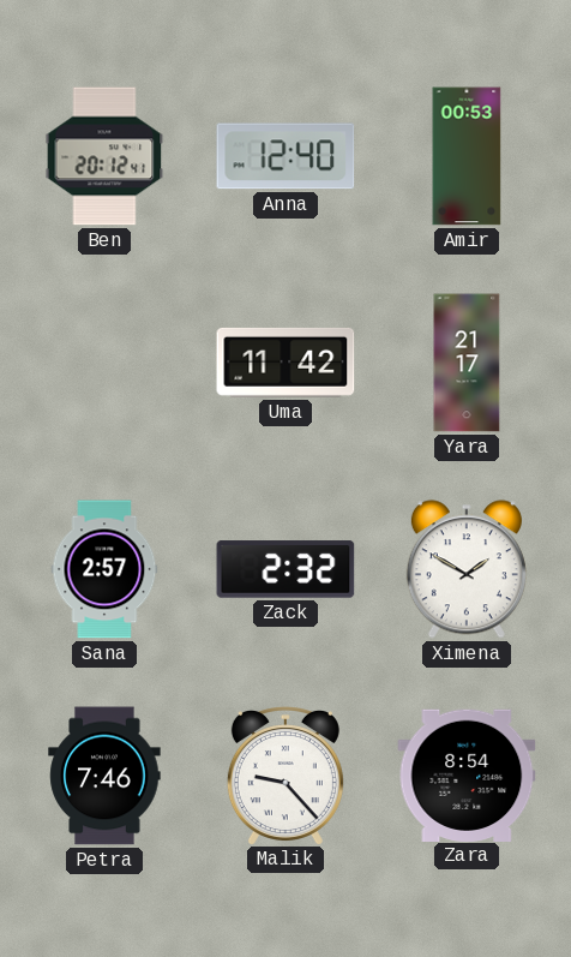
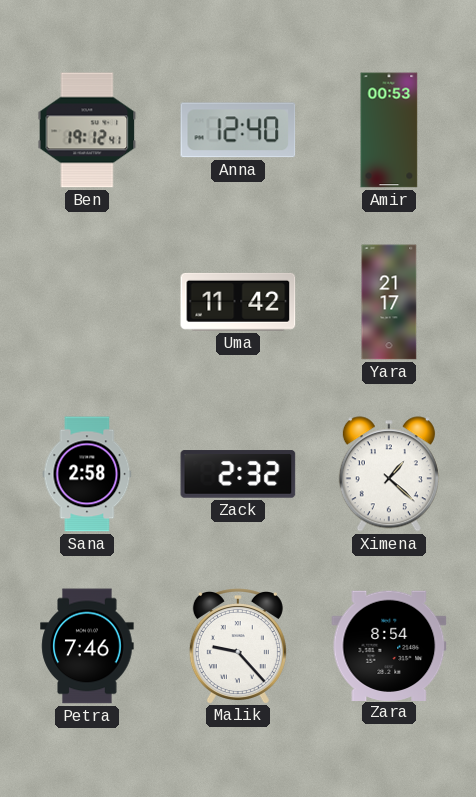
Ben: 20:12 -> 19:12 (87, 130)
Sana: 2:57 -> 2:58 (87, 474)
Ximena: 1:50 -> 1:22 (389, 474)
